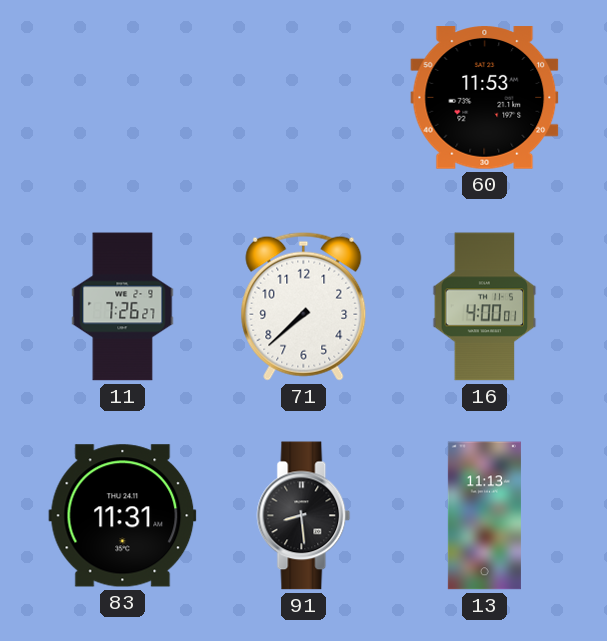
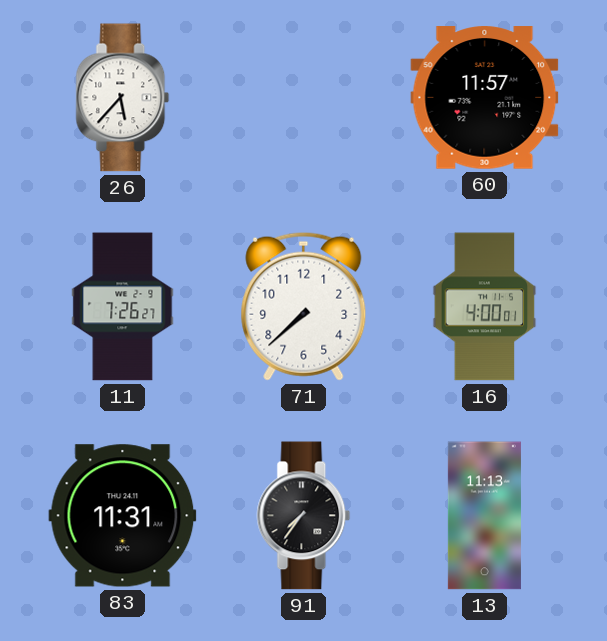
26: none -> 5:37 (123, 98)
60: 11:53 -> 11:57 (485, 98)
91: 8:29 -> 7:36 (304, 516)
